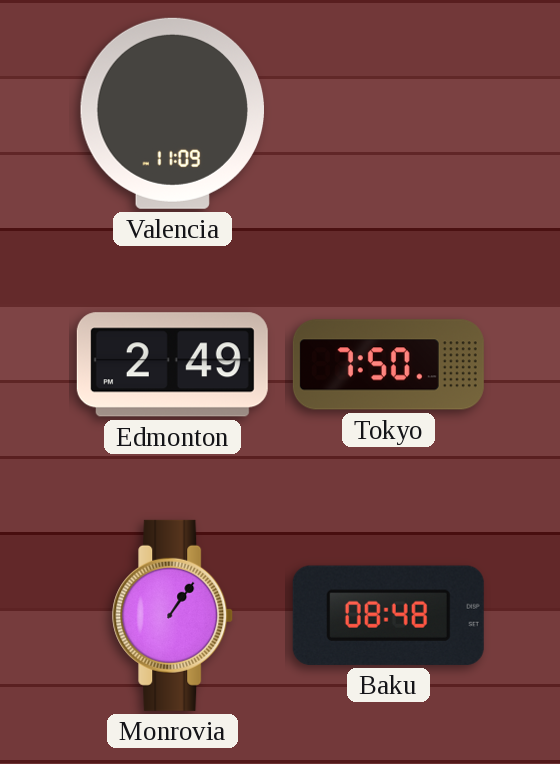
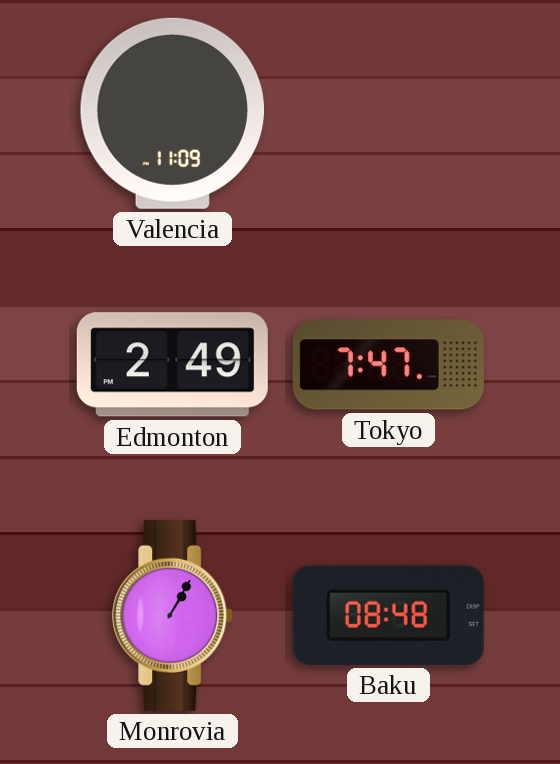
Tokyo: 7:50 -> 7:47 (388, 365)
Monrovia: 1:06 -> 1:05 (173, 615)
